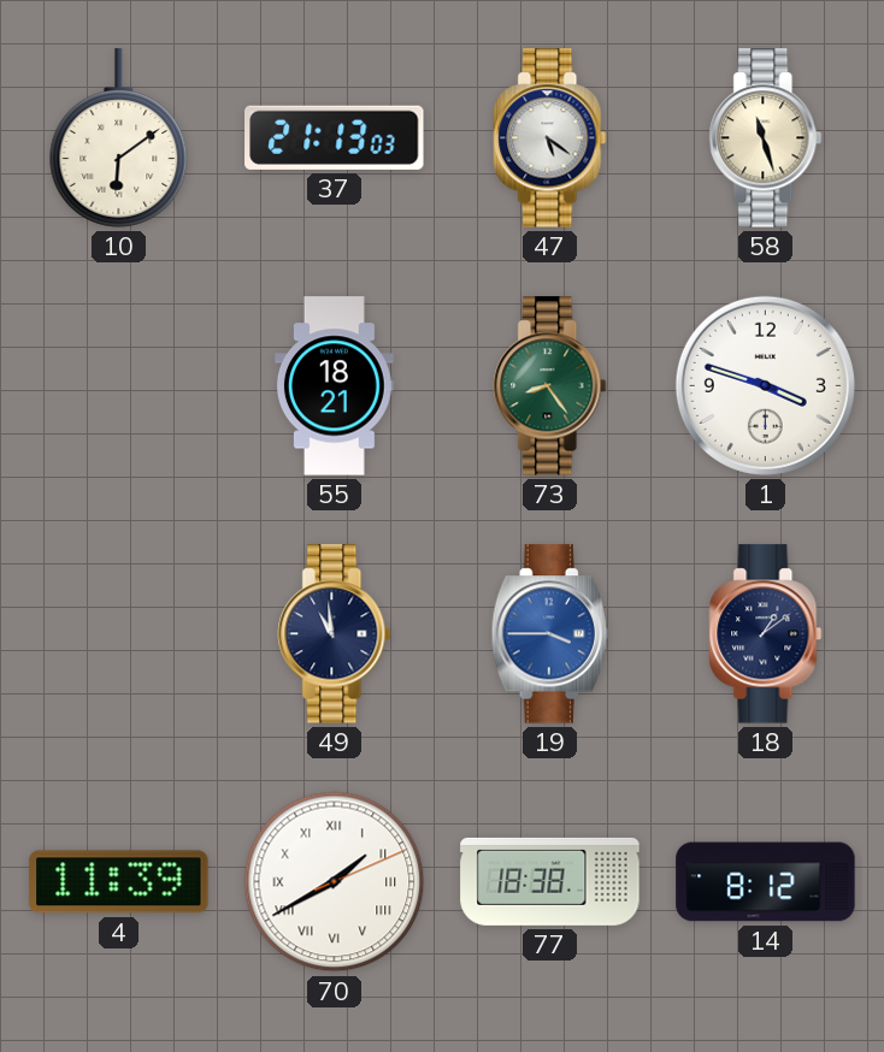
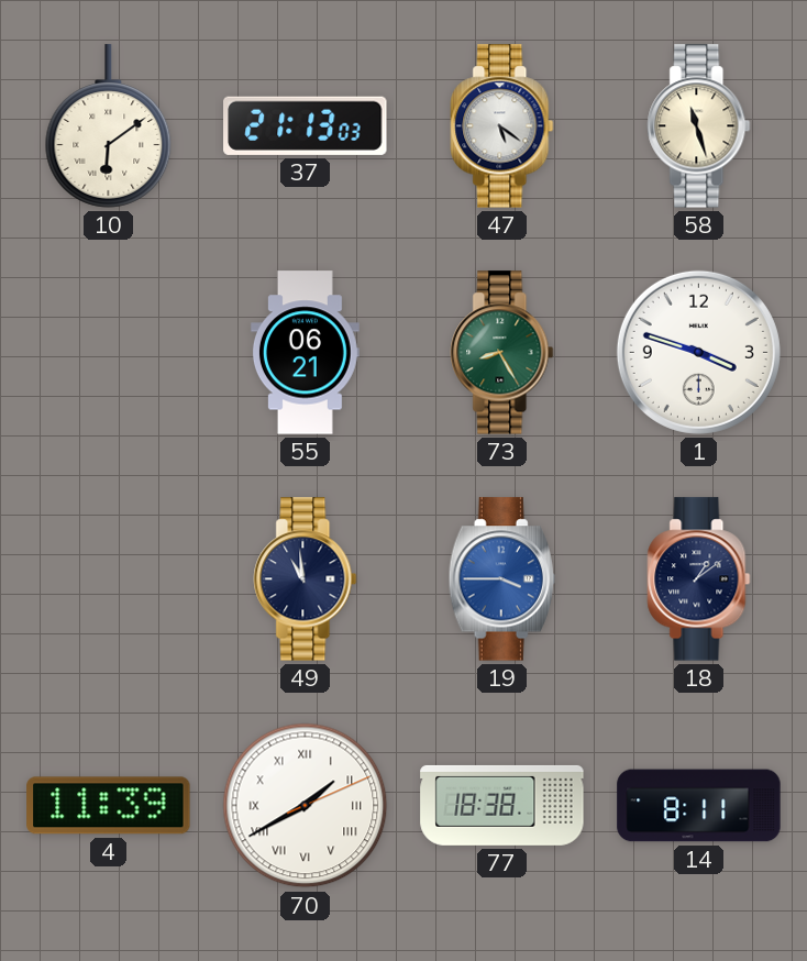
55: 18:21 -> 06:21 (305, 353)
73: 8:24 -> 8:25 (502, 353)
14: 8:12 -> 8:11 (699, 806)
